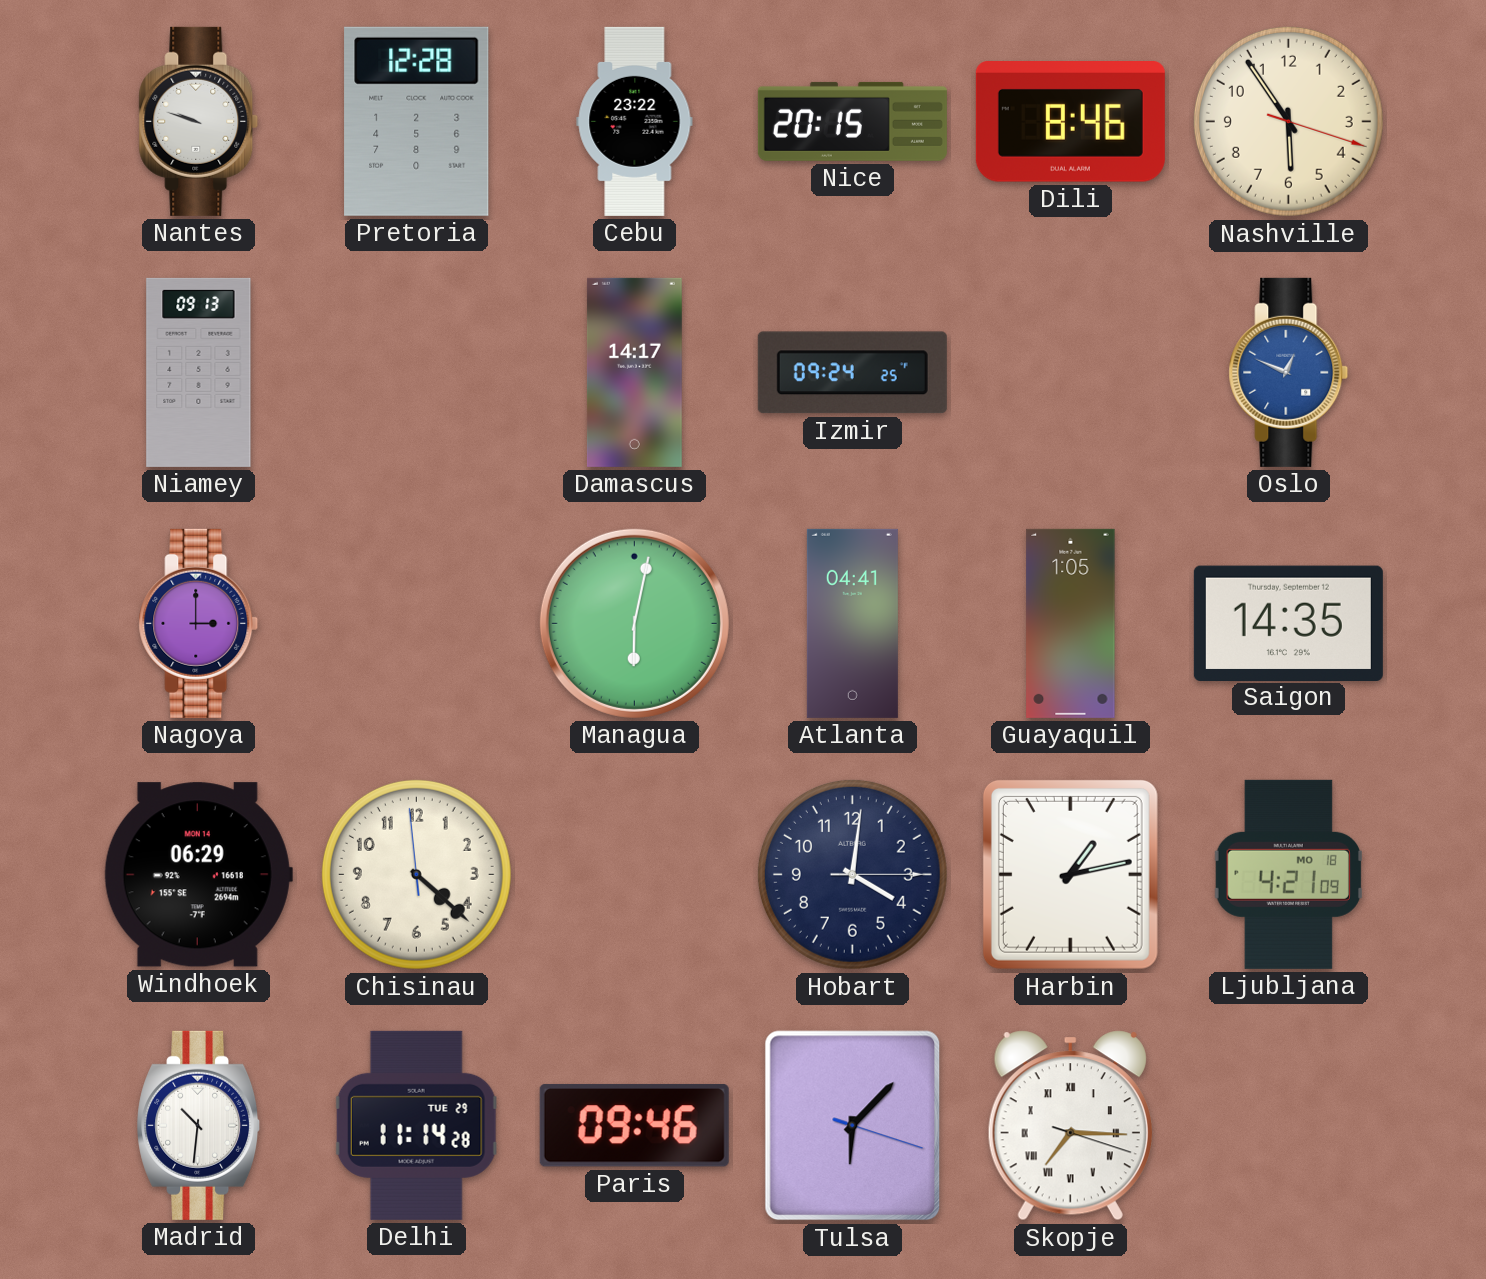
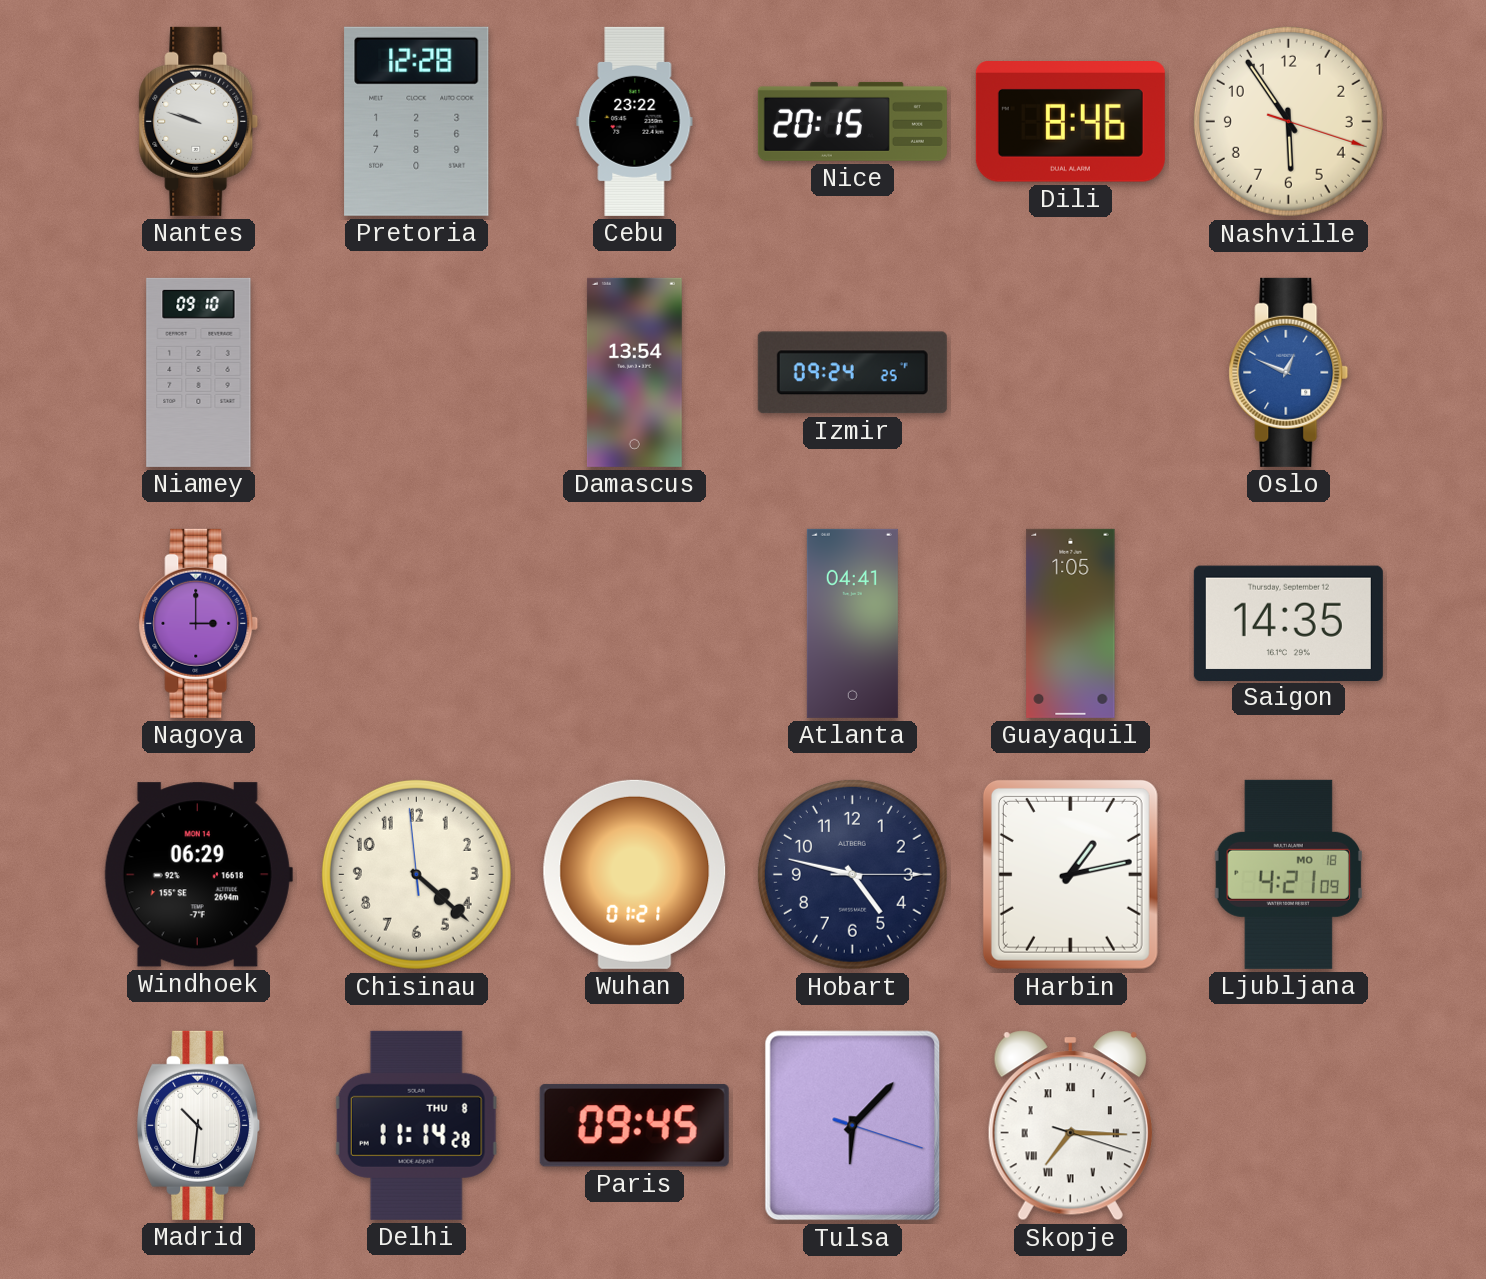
Niamey: 09:13 -> 09:10 (199, 372)
Damascus: 14:17 -> 13:54 (634, 372)
Managua: 6:02 -> none (634, 623)
Wuhan: none -> 01:21 (635, 874)
Hobart: 4:01 -> 4:47 (852, 874)
Delhi date: TUE 29 -> THU 8 (416, 1125)
Paris: 09:46 -> 09:45 (634, 1125)
